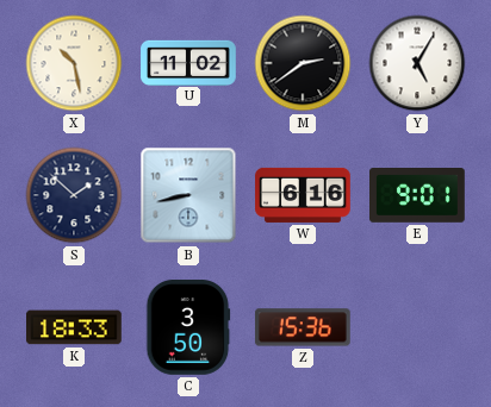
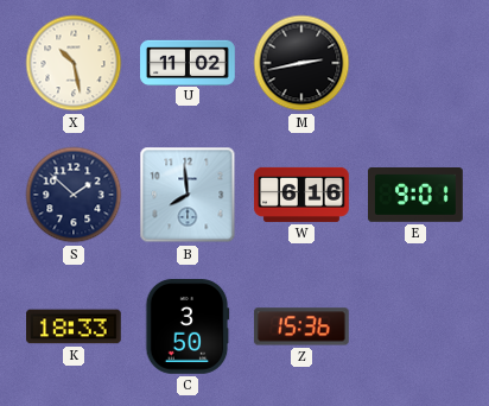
M: 2:39 -> 2:43 (301, 63)
Y: 5:05 -> none (417, 63)
B: 8:43 -> 7:59 (188, 195)
